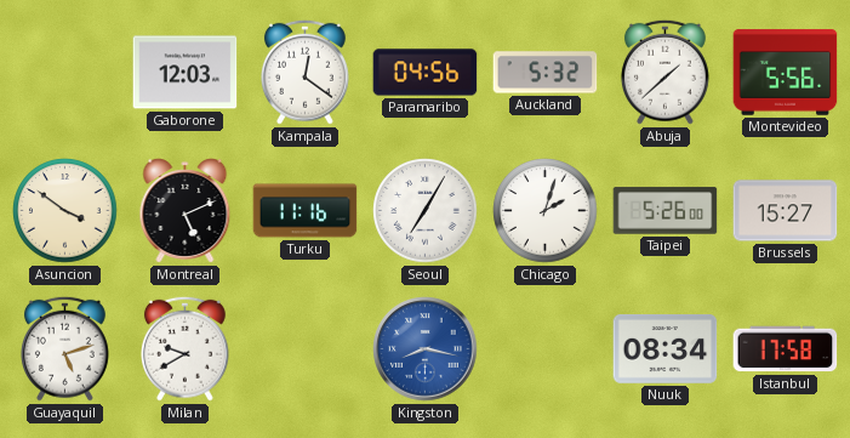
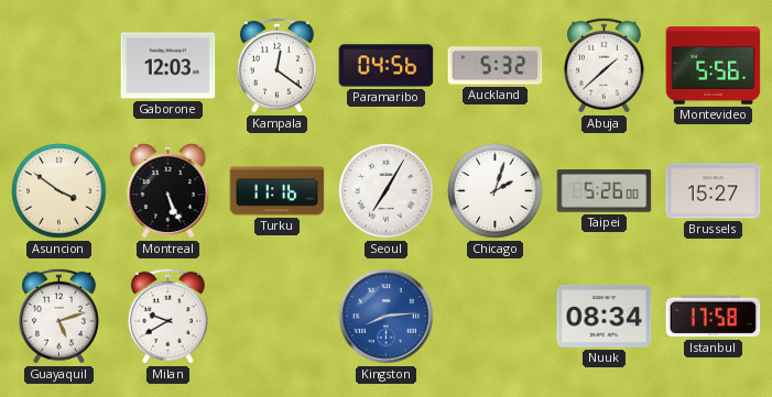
Montreal: 5:11 -> 5:26 (168, 191)
Kingston: 8:17 -> 8:14 (387, 317)
